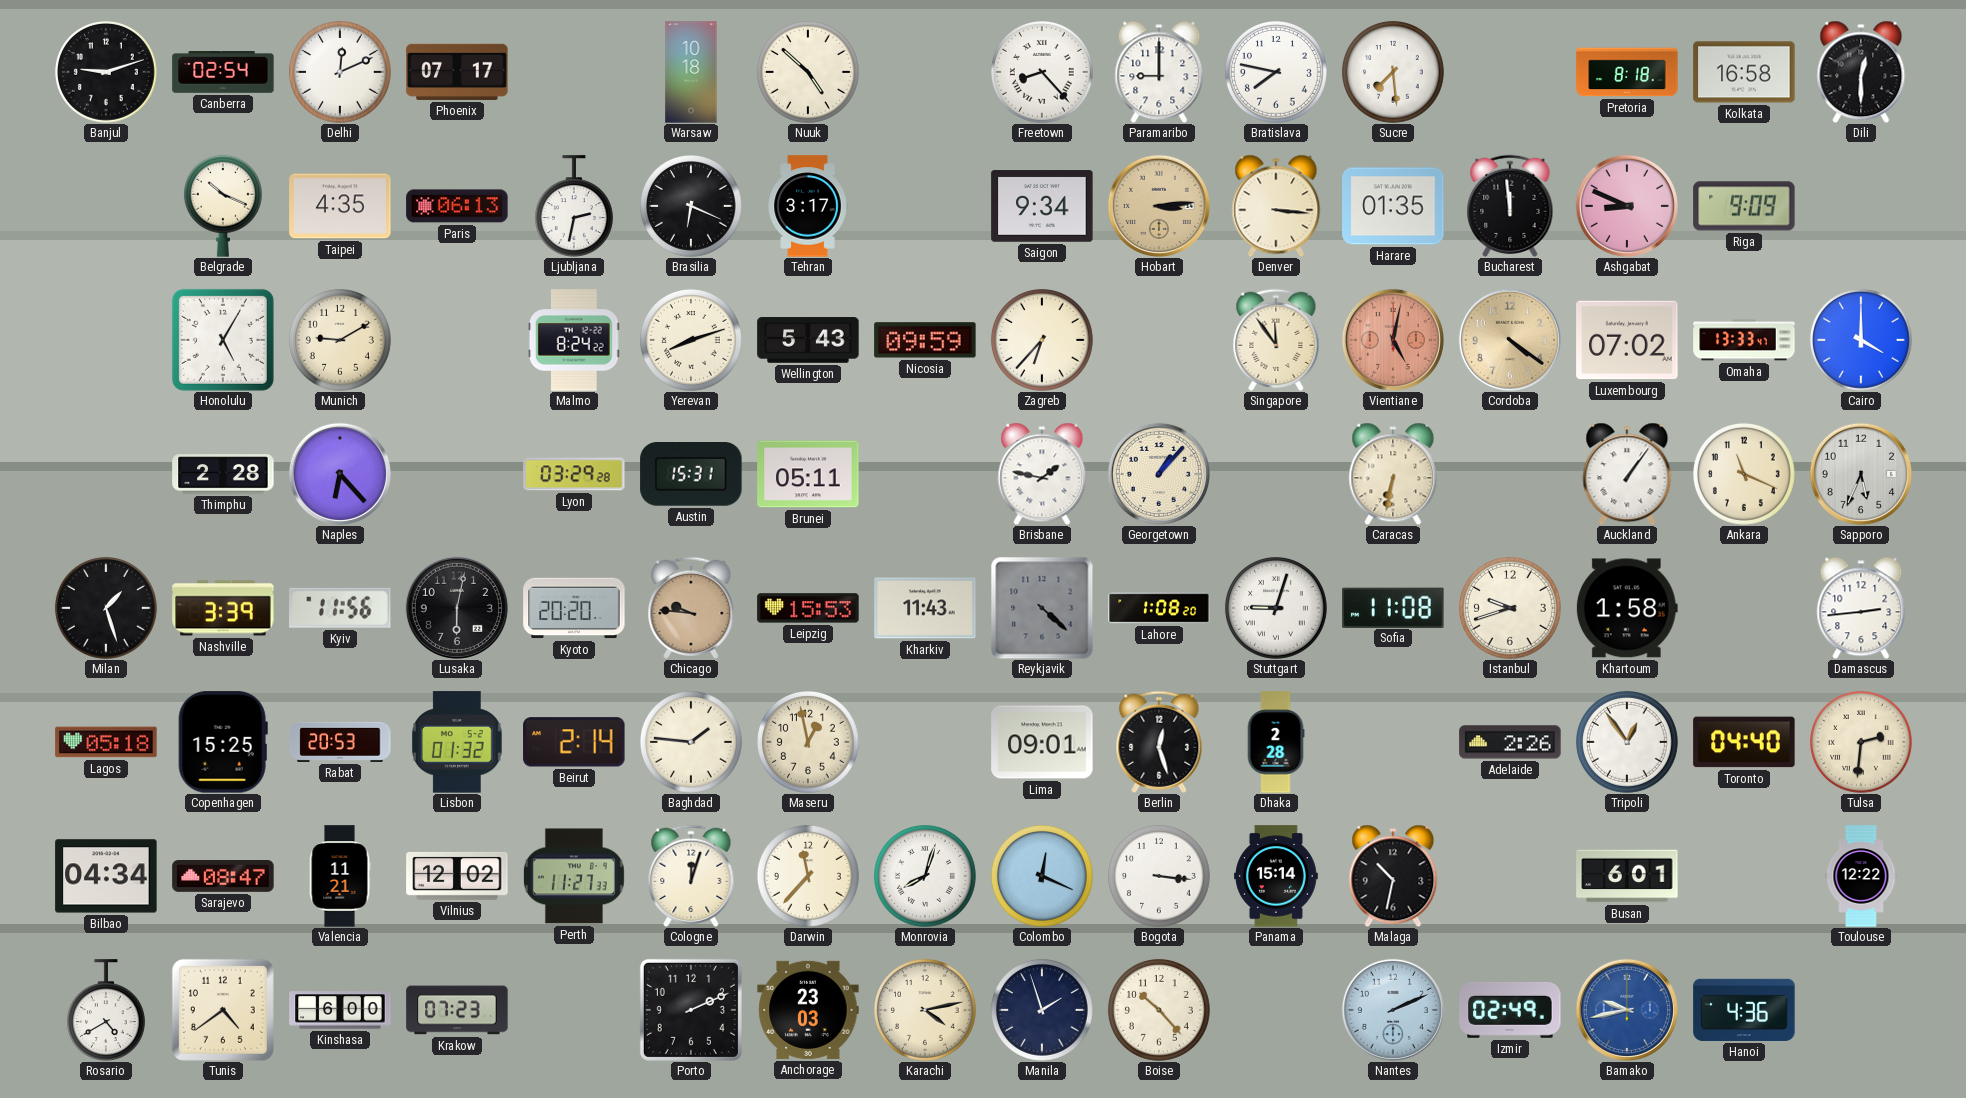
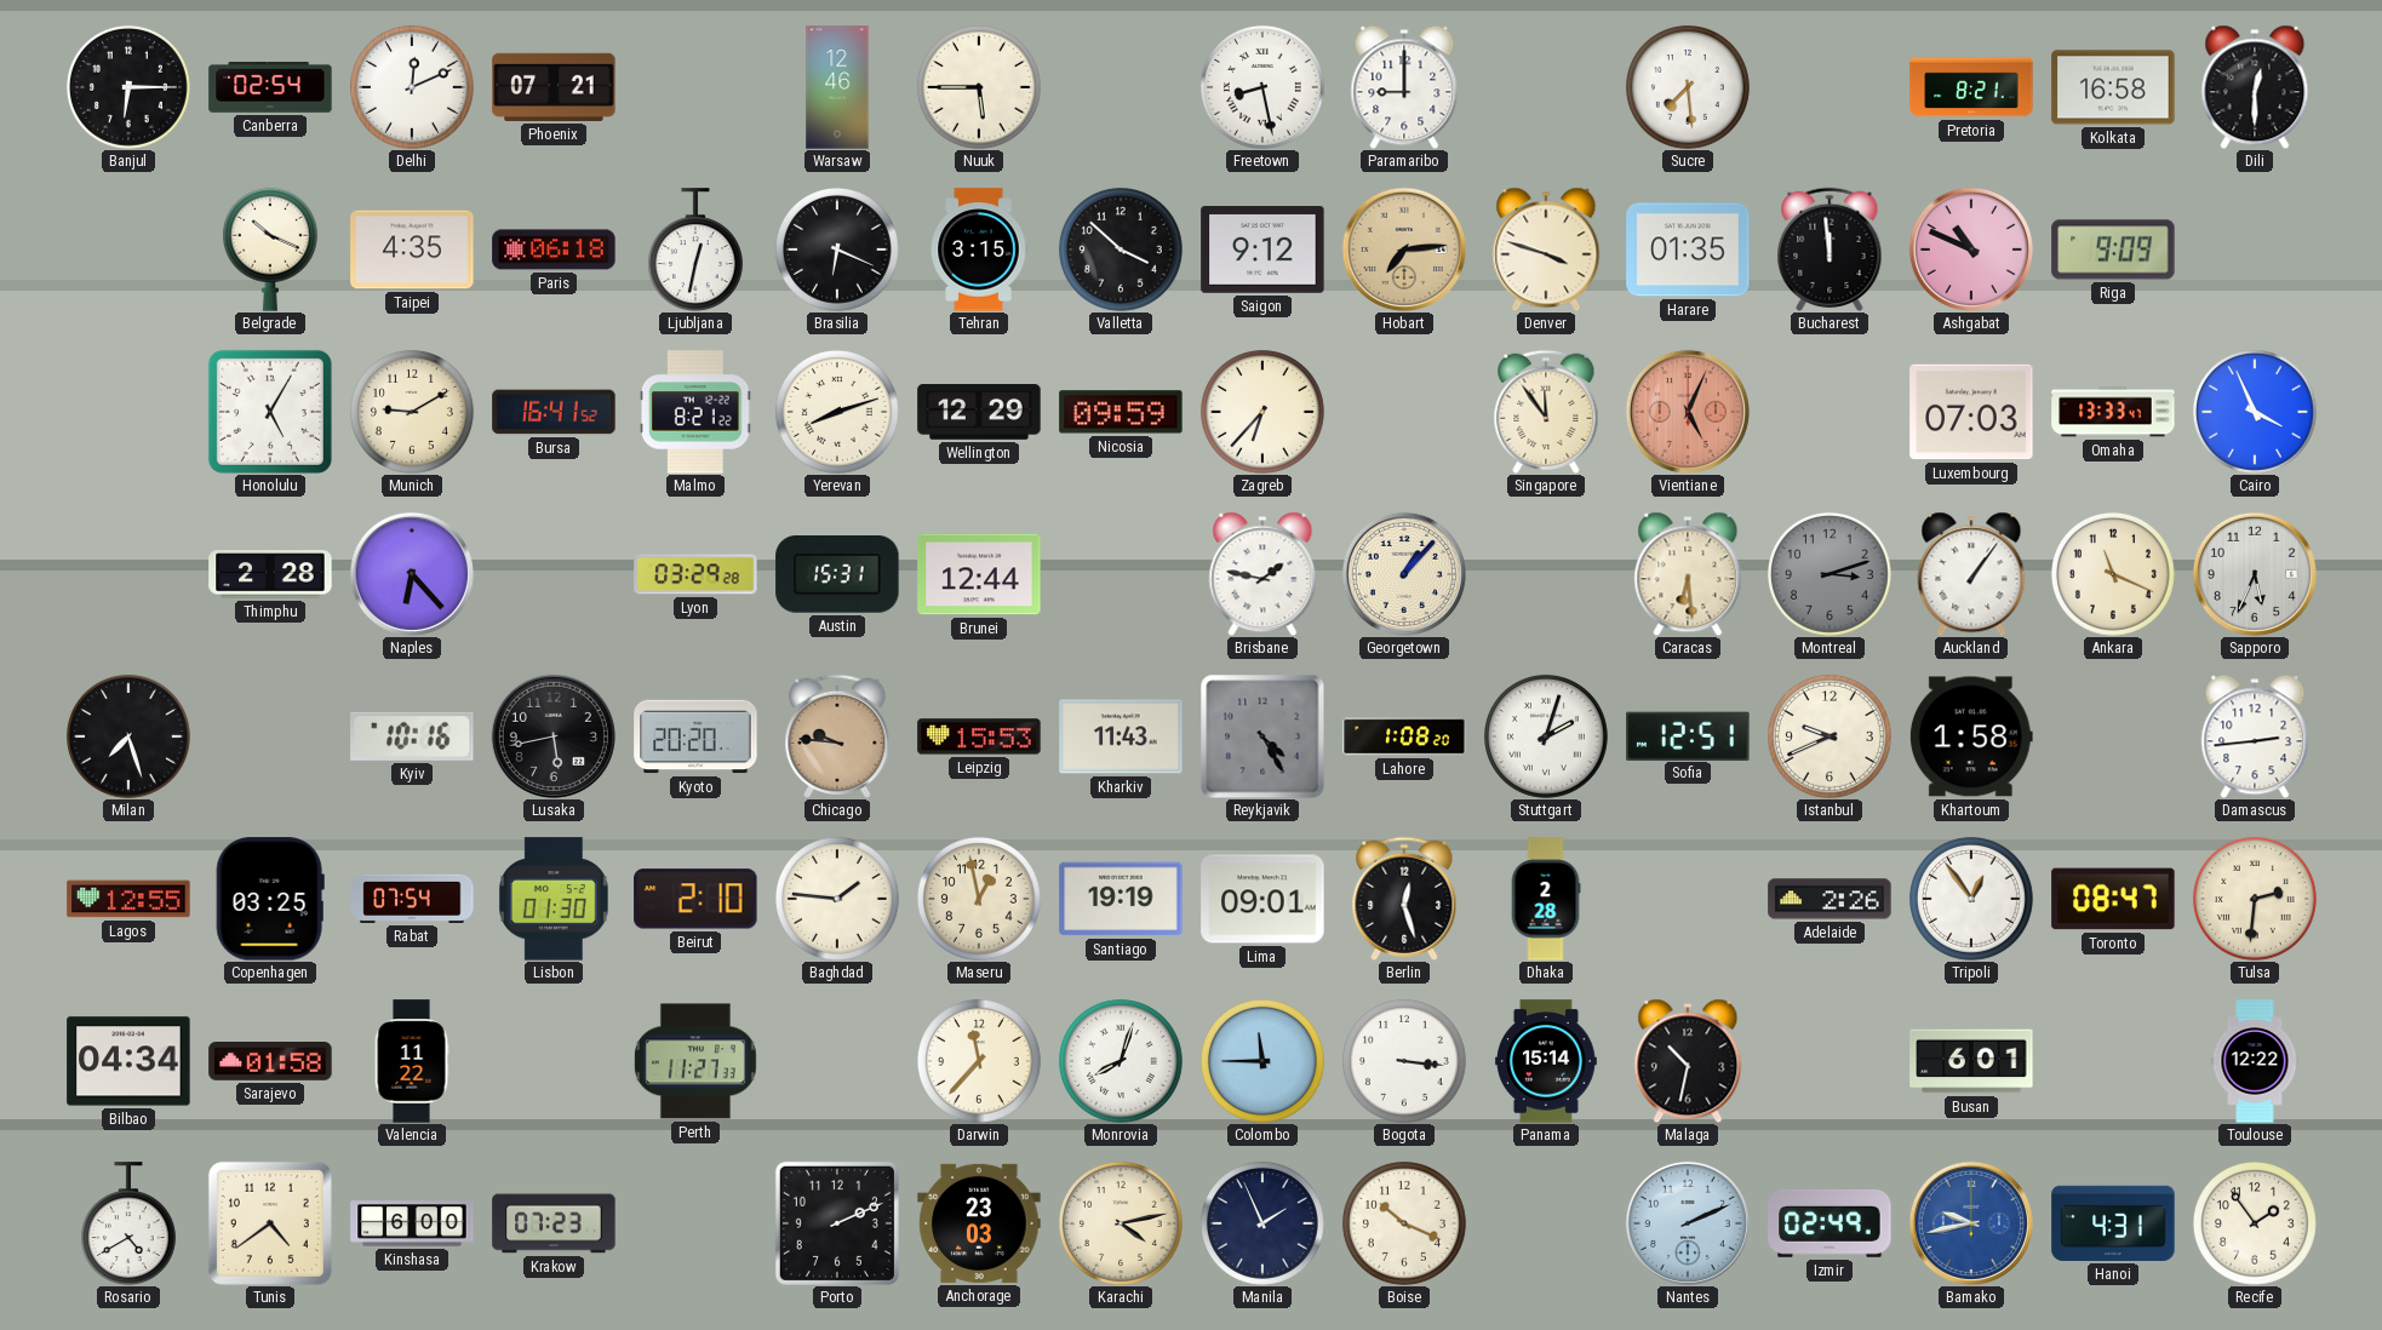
Banjul: 9:12 -> 6:15 (128, 87)
Phoenix: 07:17 -> 07:21 (554, 87)
Warsaw: 10:18 -> 12:46 (837, 87)
Nuuk: 4:52 -> 5:45 (979, 87)
Freetown: 8:23 -> 8:28 (1262, 87)
Bratislava: 7:47 -> none (1276, 72)
Pretoria: 8:18 -> 8:21 (1971, 87)
Paris: 06:13 -> 06:18 (554, 250)
Ljubljana: 2:32 -> 12:32 (695, 250)
Tehran: 3:17 -> 3:15 (979, 250)
Valletta: none -> 3:52 (1121, 250)
Saigon: 9:34 -> 9:12 (1262, 250)
Hobart: 3:14 -> 7:14 (1404, 250)
Denver: 3:16 -> 3:48 (1546, 250)
Ashgabat: 8:49 -> 10:49 (1971, 250)
Bursa: none -> 16:41 (554, 412)
Malmo: 8:24 -> 8:21 (695, 412)
Wellington: 5:43 -> 12:29 (979, 412)
Vientiane: 5:02 -> 5:04 (1688, 412)
Cordoba: 4:21 -> none (1510, 340)
Luxembourg: 07:02 -> 07:03 (1971, 412)
Cairo: 4:00 -> 3:56 (2255, 412)
Brunei: 05:11 -> 12:44 (979, 574)
Caracas: 6:32 -> 6:29 (1688, 574)
Montreal: none -> 3:12 (1830, 574)
Milan: 1:27 -> 7:27 (128, 736)
Nashville: 3:39 -> none (223, 608)
Kyiv: 11:56 -> 10:16 (412, 736)
Lusaka: 6:02 -> 5:43 (554, 736)
Reykjavik: 4:22 -> 4:25 (1262, 736)
Stuttgart: 9:03 -> 2:03 (1546, 736)
Sofia: 11:08 -> 12:51 (1688, 735)
Istanbul: 9:42 -> 9:41 (1830, 736)
Lagos: 05:18 -> 12:55 (128, 899)
Copenhagen: 15:25 -> 03:25 (270, 899)
Rabat: 20:53 -> 07:54 (412, 899)
Lisbon: 01:32 -> 01:30 (554, 899)
Beirut: 2:14 -> 2:10 (695, 899)
Santiago: none -> 19:19 (1121, 899)
Toronto: 04:40 -> 08:47 (2113, 899)
Sarajevo: 08:47 -> 01:58 (270, 1062)
Valencia: 11:21 -> 11:22 (412, 1061)
Vilnius: 12:02 -> none (457, 876)
Cologne: 12:03 -> none (691, 876)
Colombo: 12:19 -> 11:45 (1262, 1061)
Manila: 1:57 -> 1:56 (1262, 1223)
Boise: 10:23 -> 10:19 (1404, 1223)
Hanoi: 4:36 -> 4:31 (2113, 1223)
Recife: none -> 1:54 (2255, 1223)
